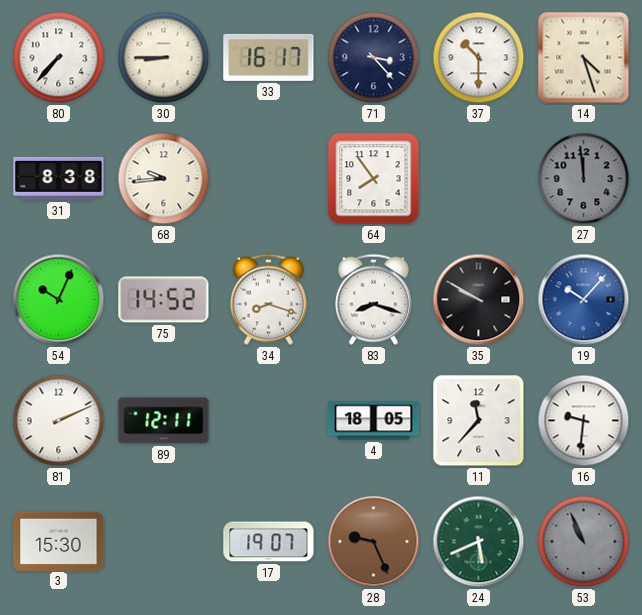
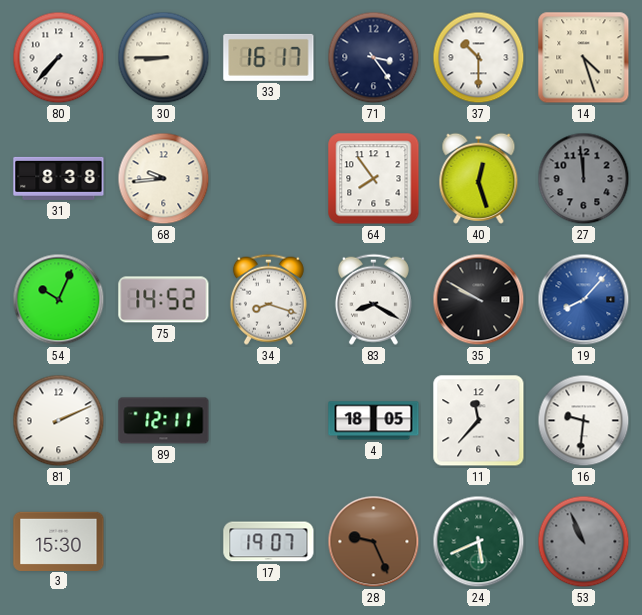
71: 3:23 -> 3:24 (374, 58)
40: none -> 12:27 (479, 178)
83: 8:18 -> 8:20 (373, 299)
19: 10:07 -> 8:07 (584, 300)
